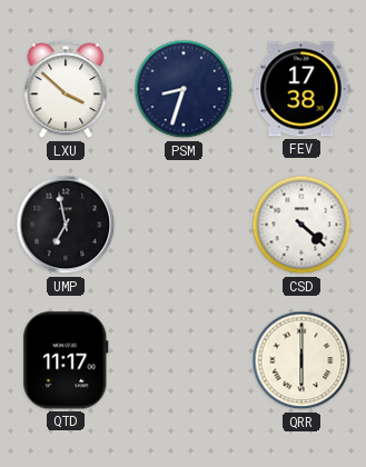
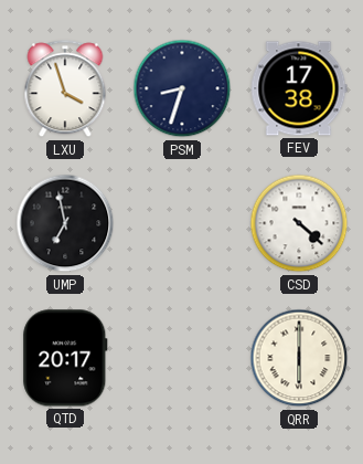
LXU: 3:52 -> 3:57 (65, 89)
QTD: 11:17 -> 20:17 (65, 358)
